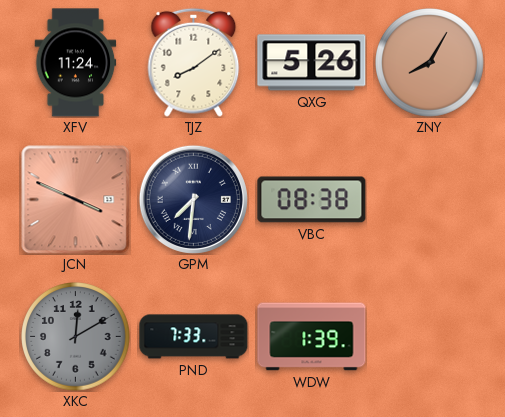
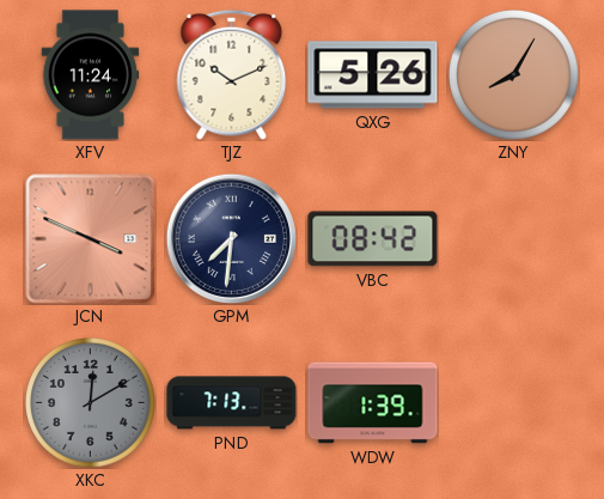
TJZ: 8:09 -> 10:11 (232, 74)
VBC: 08:38 -> 08:42 (373, 239)
PND: 7:33 -> 7:13 (232, 403)
